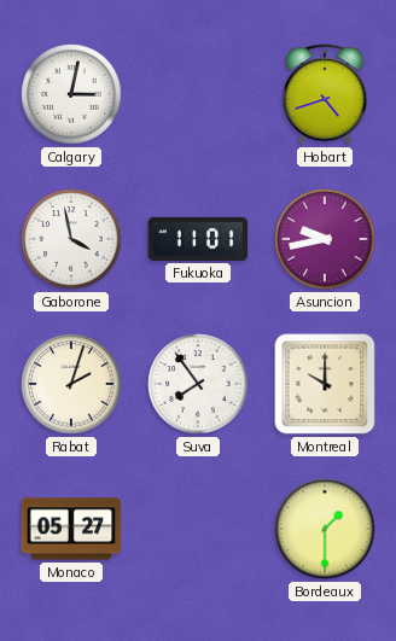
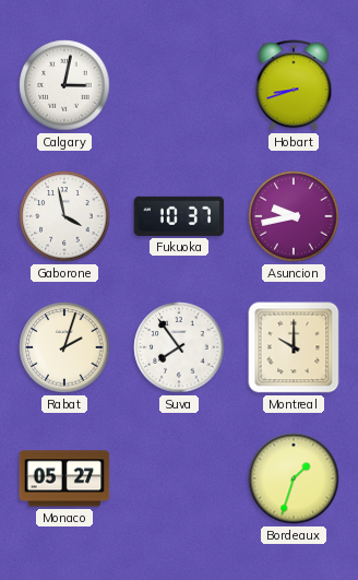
Hobart: 4:42 -> 8:42 (294, 85)
Fukuoka: 11:01 -> 10:37 (179, 216)
Bordeaux: 1:30 -> 1:33 (294, 478)
